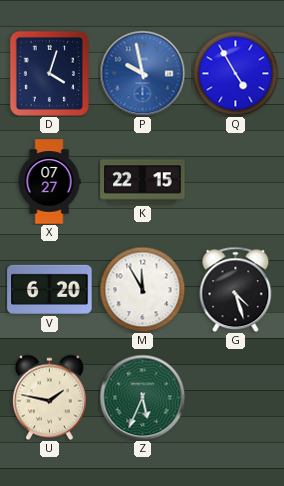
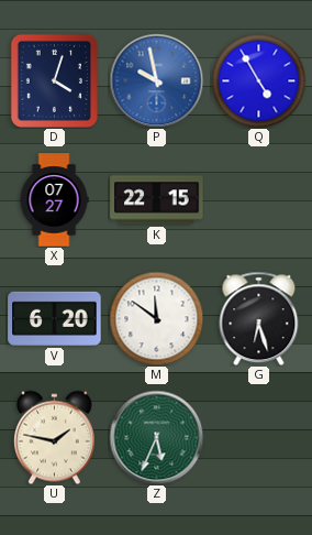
M: 11:55 -> 11:51 (156, 318)
G: 4:27 -> 6:27 (259, 318)
